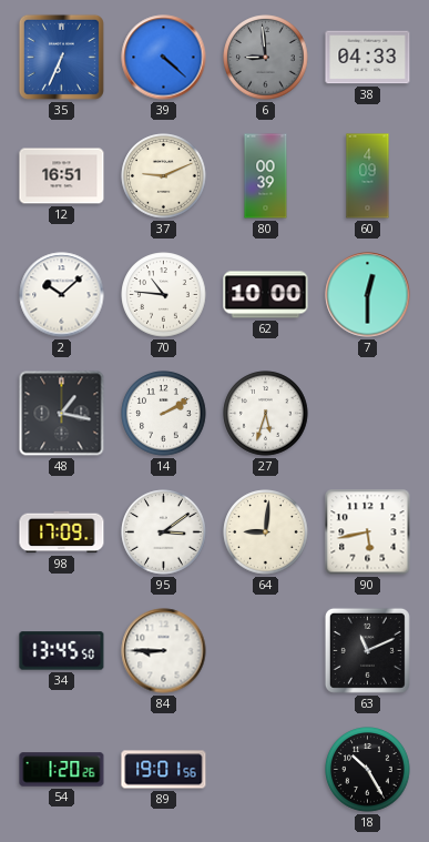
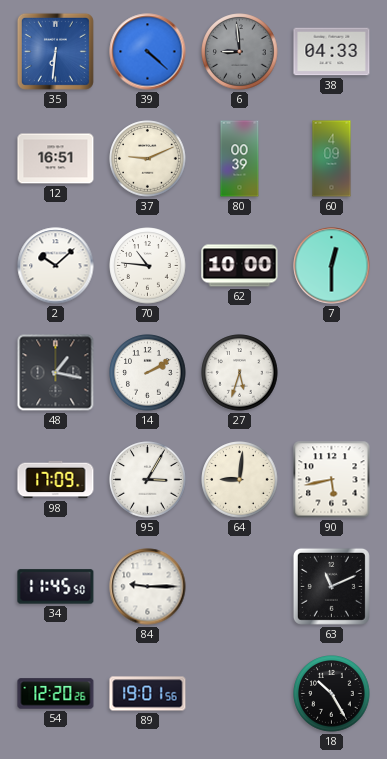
35: 6:34 -> 6:31 (55, 51)
95: 3:09 -> 3:05 (148, 480)
34: 13:45 -> 11:45 (56, 587)
84: 8:45 -> 9:15 (148, 587)
54: 1:20 -> 12:20 (56, 694)
